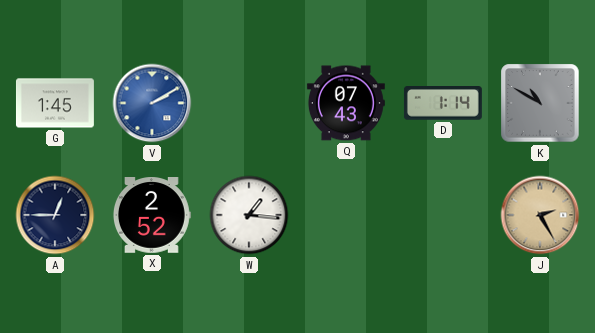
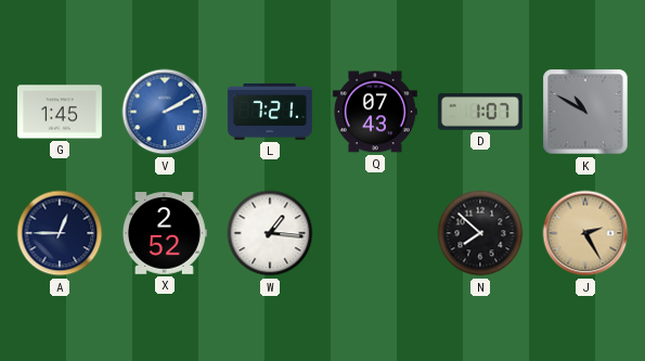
L: none -> 7:21 (270, 112)
D: 1:14 -> 1:07 (480, 113)
N: none -> 7:52 (480, 233)
